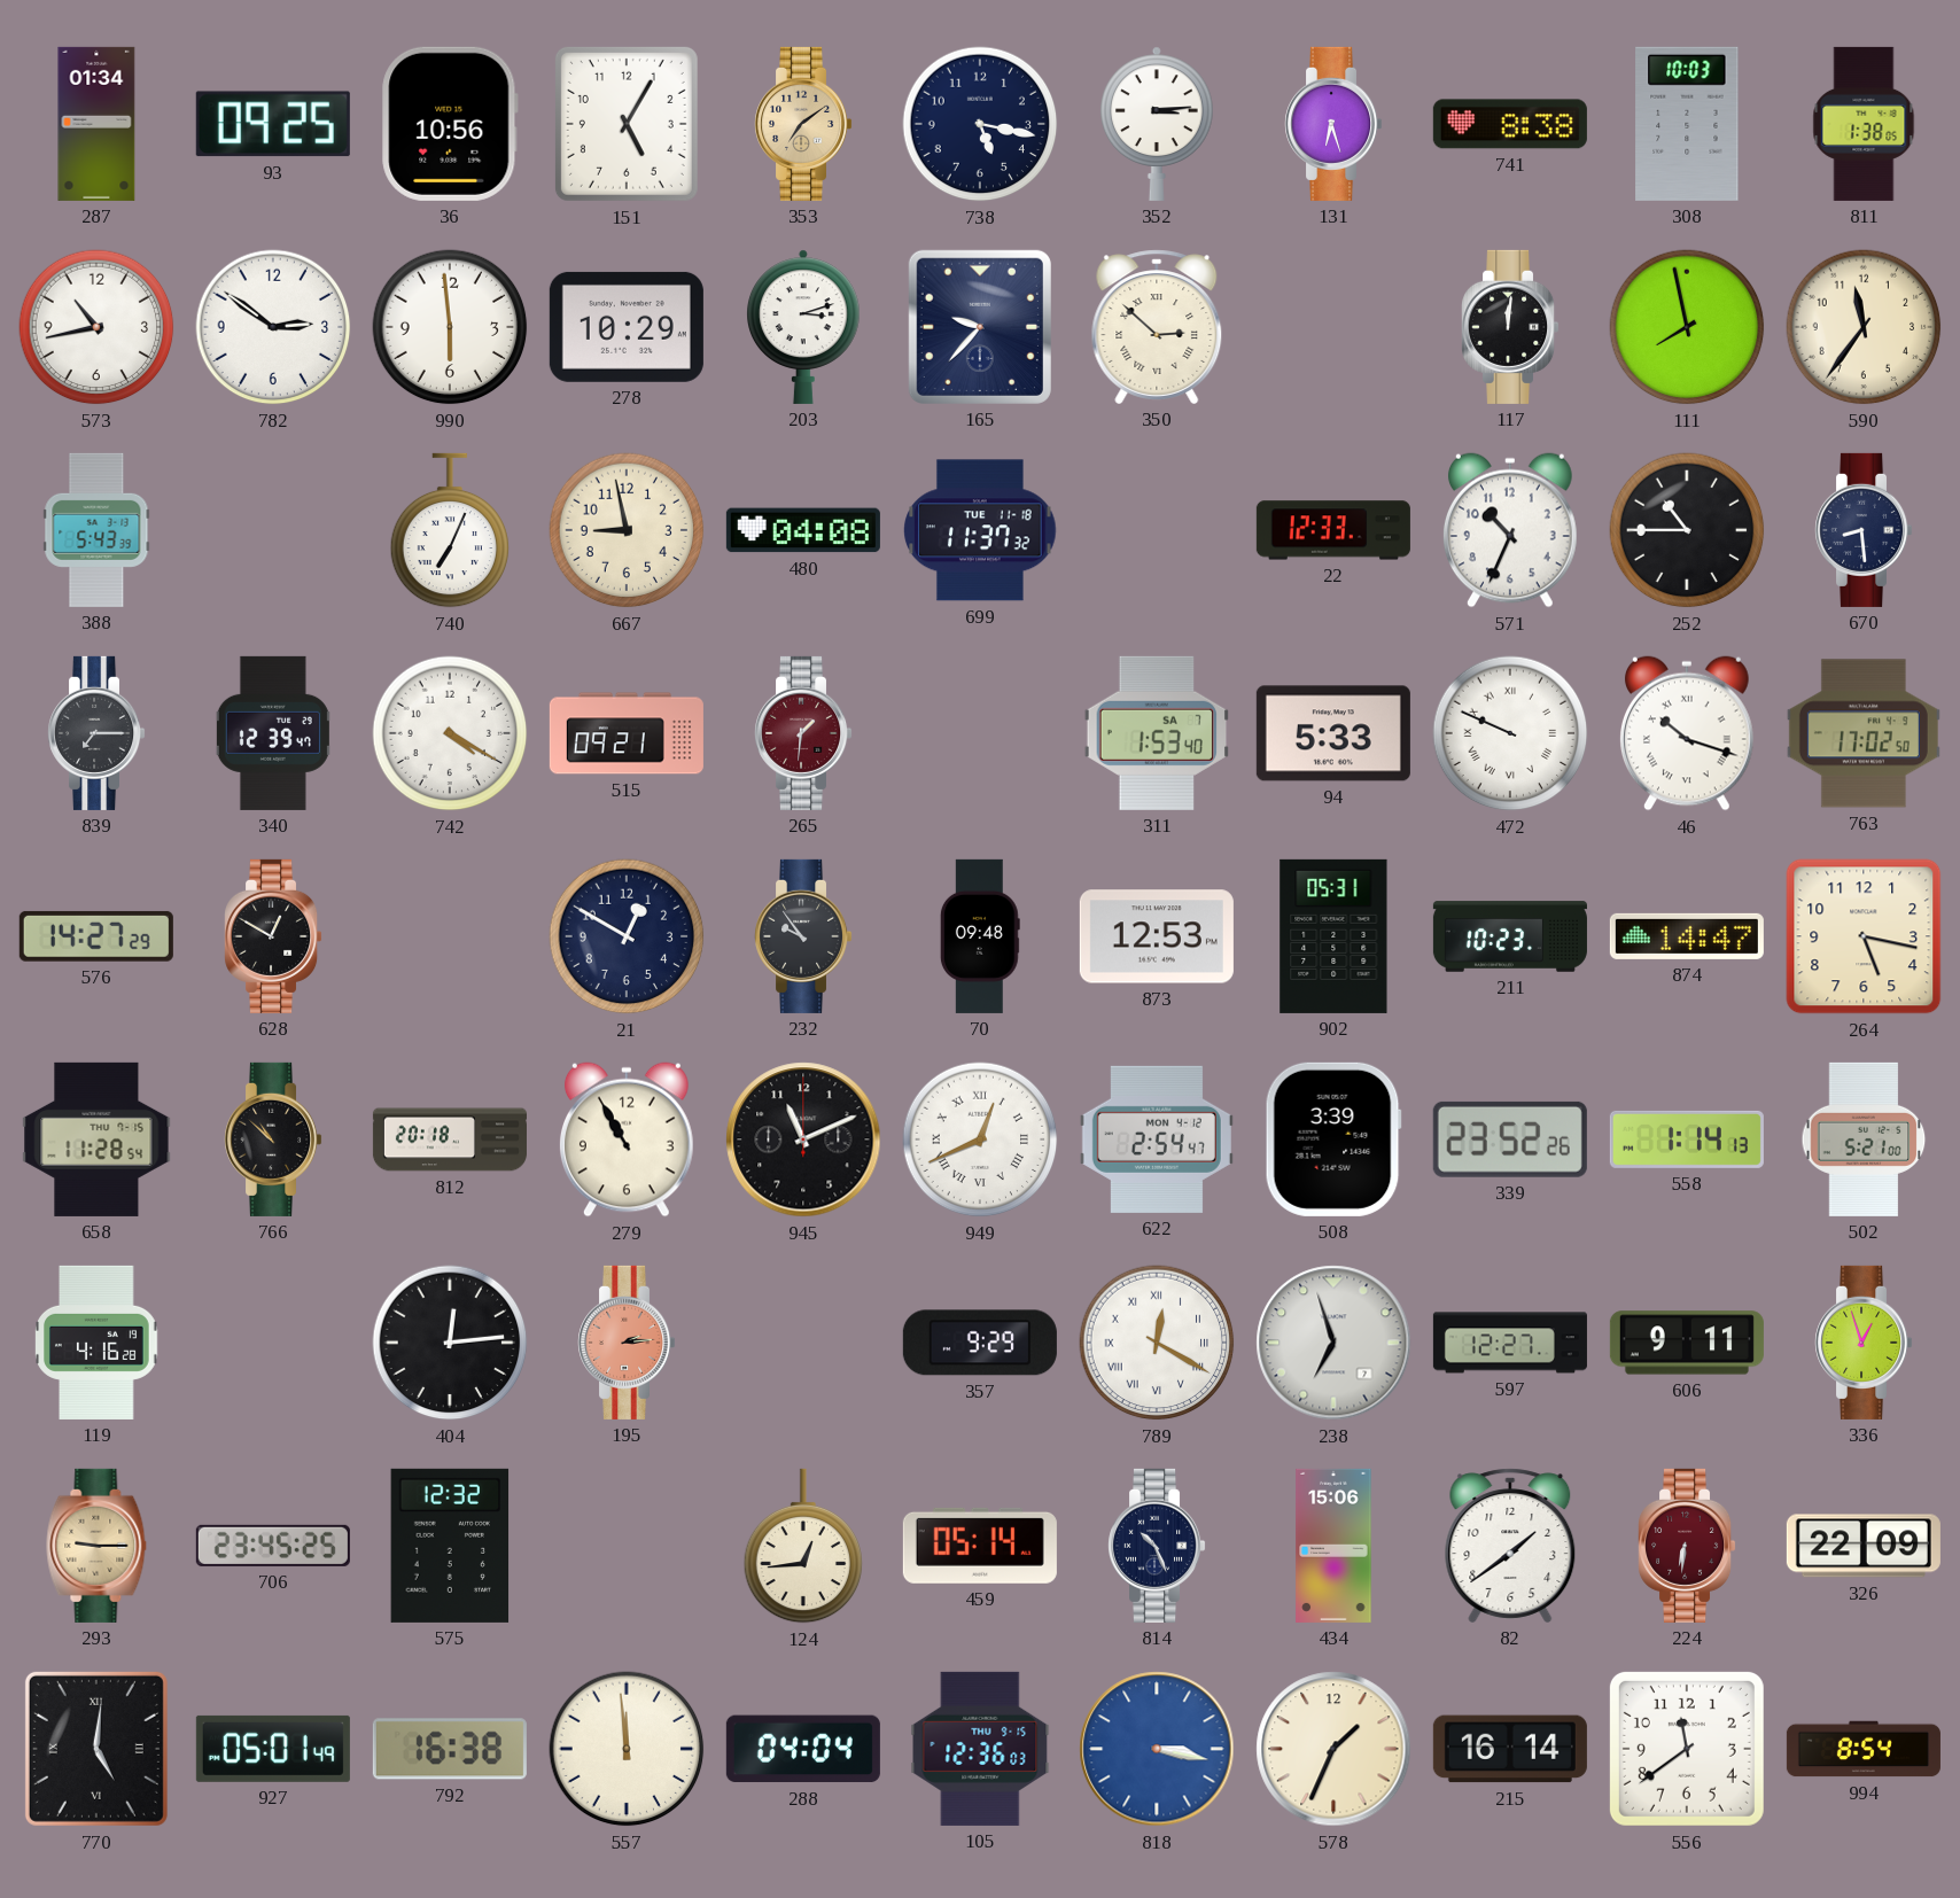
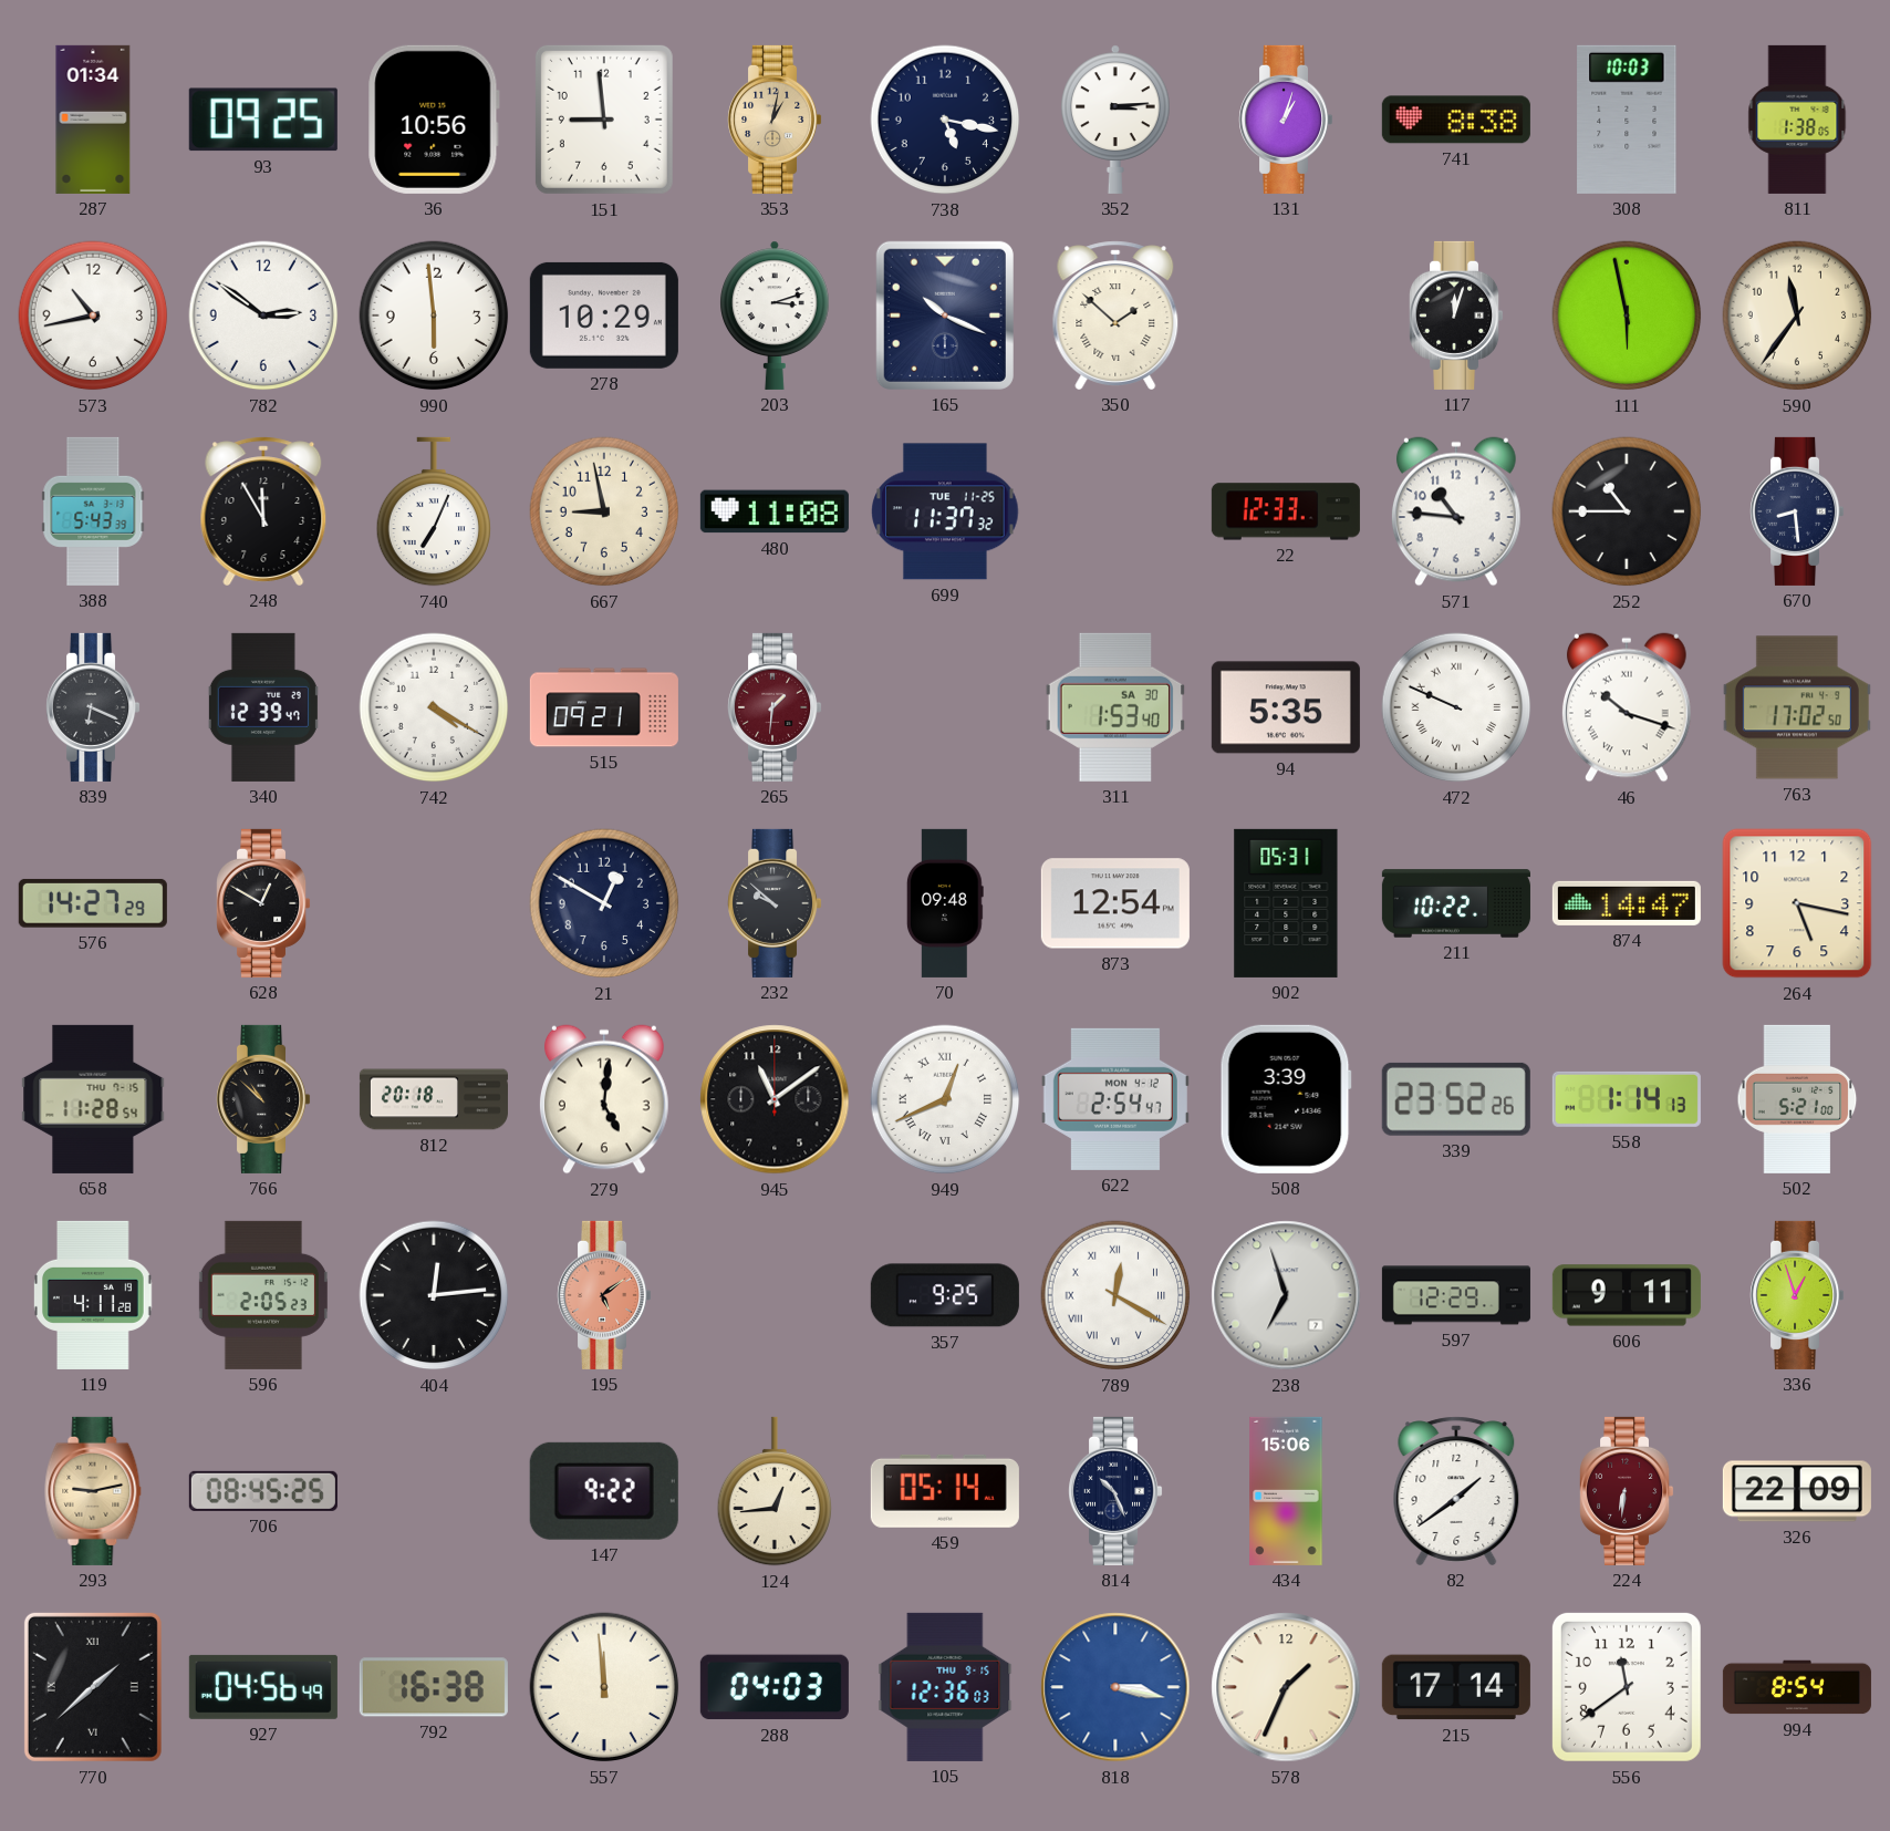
151: 5:05 -> 8:59 (604, 120)
353: 7:09 -> 1:02 (775, 120)
131: 6:27 -> 1:03 (1286, 120)
165: 9:37 -> 10:19 (945, 315)
350: 2:52 -> 1:52 (1115, 315)
117: 12:01 -> 12:03 (1456, 315)
111: 7:58 -> 5:58 (1627, 315)
248: none -> 11:55 (263, 511)
480: 04:08 -> 11:08 (775, 511)
699 date: TUE 11-18 -> TUE 11-25 (945, 511)
571: 10:34 -> 10:46 (1456, 511)
839: 7:15 -> 6:19 (93, 707)
311 date: SA 7 -> SA 30 (1115, 707)
94: 5:33 -> 5:35 (1286, 707)
232: 9:54 -> 9:52 (775, 903)
873: 12:53 -> 12:54 (1115, 903)
211: 10:23 -> 10:22 (1456, 903)
279: 10:55 -> 5:01 (604, 1099)
945: 11:11 -> 11:09 (775, 1099)
119: 4:16 -> 4:11 (94, 1295)
596: none -> 2:05 (263, 1295)
195: 2:14 -> 5:09 (604, 1295)
357: 9:29 -> 9:25 (945, 1295)
597: 12:27 -> 12:29 (1456, 1295)
293: 9:15 -> 9:13 (93, 1491)
706: 23:45 -> 08:45 (263, 1491)
575: 12:32 -> none (450, 1546)
147: none -> 9:22 (604, 1491)
770: 5:01 -> 1:38 (93, 1687)
927: 05:01 -> 04:56 (263, 1687)
288: 04:04 -> 04:03 (775, 1687)
215: 16:14 -> 17:14 (1456, 1687)
